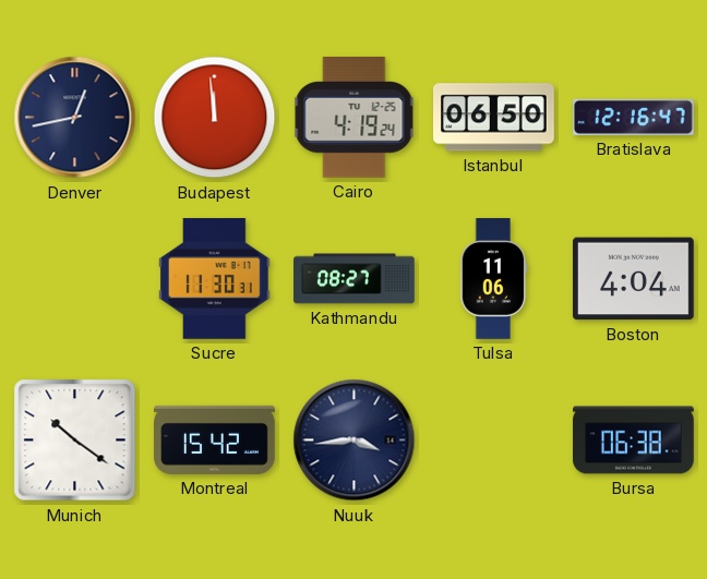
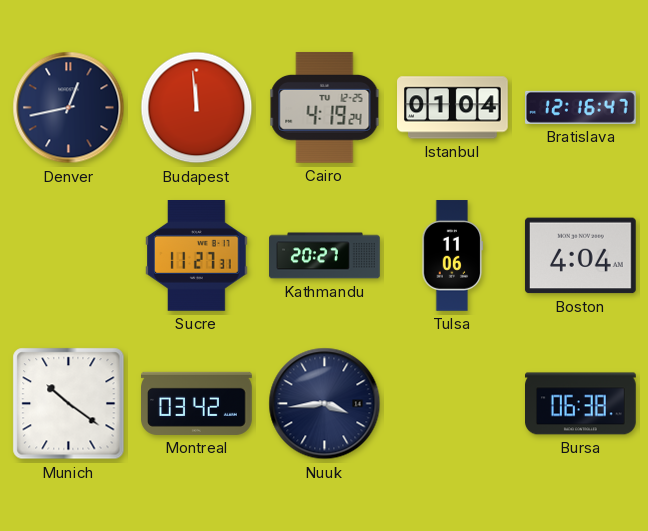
Istanbul: 06:50 -> 01:04 (453, 108)
Sucre: 11:30 -> 11:27 (197, 256)
Kathmandu: 08:27 -> 20:27 (325, 256)
Montreal: 15:42 -> 03:42 (197, 403)
